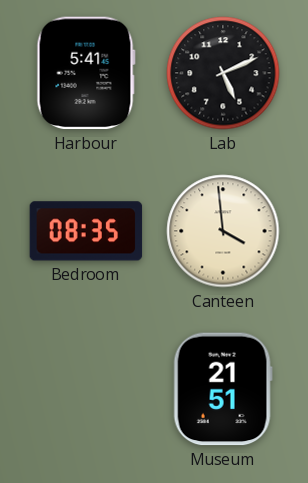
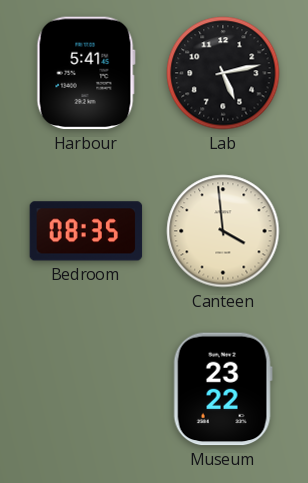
Lab: 5:11 -> 5:13 (223, 73)
Museum: 21:51 -> 23:22 (223, 389)
